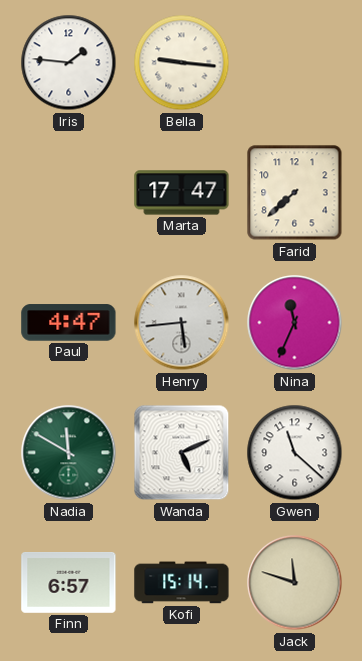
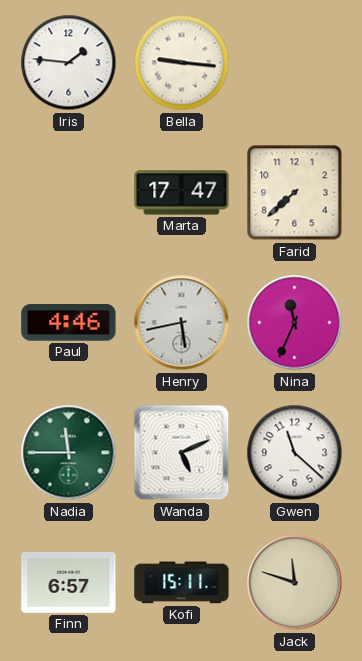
Paul: 4:47 -> 4:46 (69, 323)
Henry: 5:44 -> 5:43 (182, 323)
Nadia: 11:50 -> 11:45 (69, 453)
Kofi: 15:14 -> 15:11 (182, 583)
